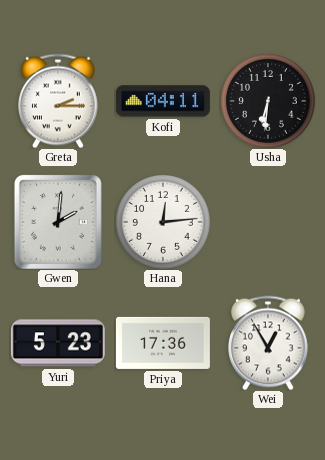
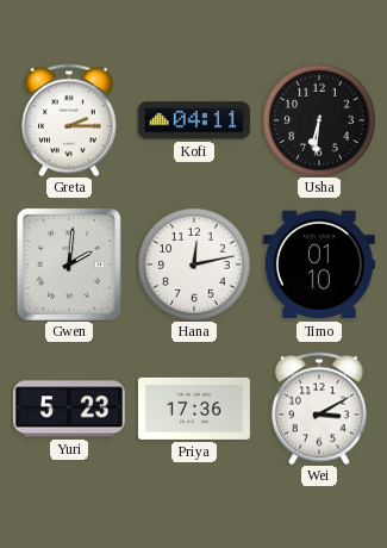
Hana: 12:14 -> 12:13 (194, 264)
Timo: none -> 01:10 (319, 264)
Wei: 12:55 -> 3:10 (320, 409)
